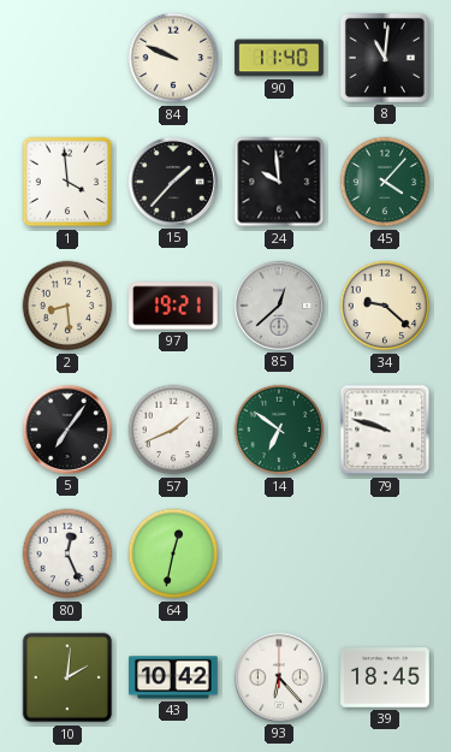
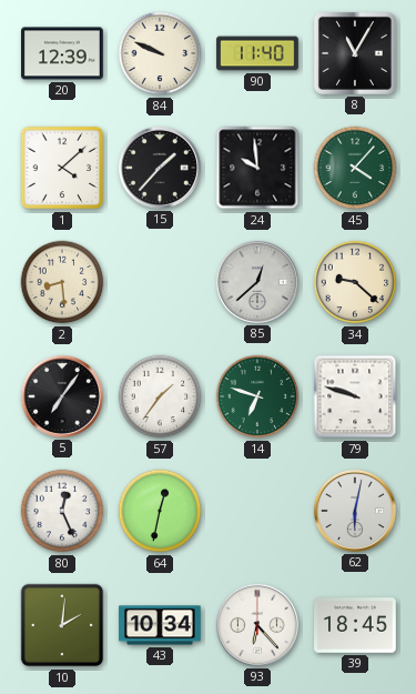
20: none -> 12:39 (63, 53)
8: 11:01 -> 11:05 (355, 53)
1: 3:59 -> 4:08 (62, 168)
97: 19:21 -> none (174, 306)
57: 1:41 -> 1:36 (160, 396)
14: 6:51 -> 6:48 (257, 396)
62: none -> 6:02 (355, 511)
43: 10:42 -> 10:34 (161, 625)
